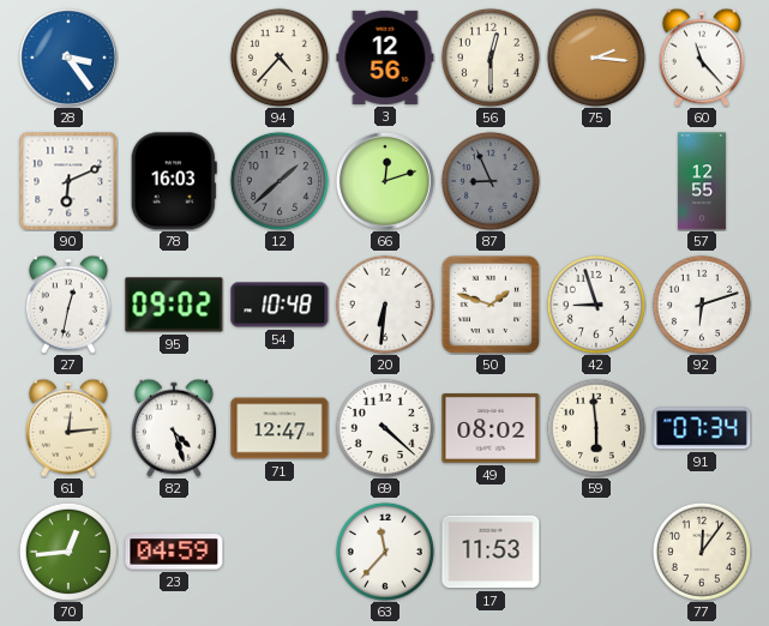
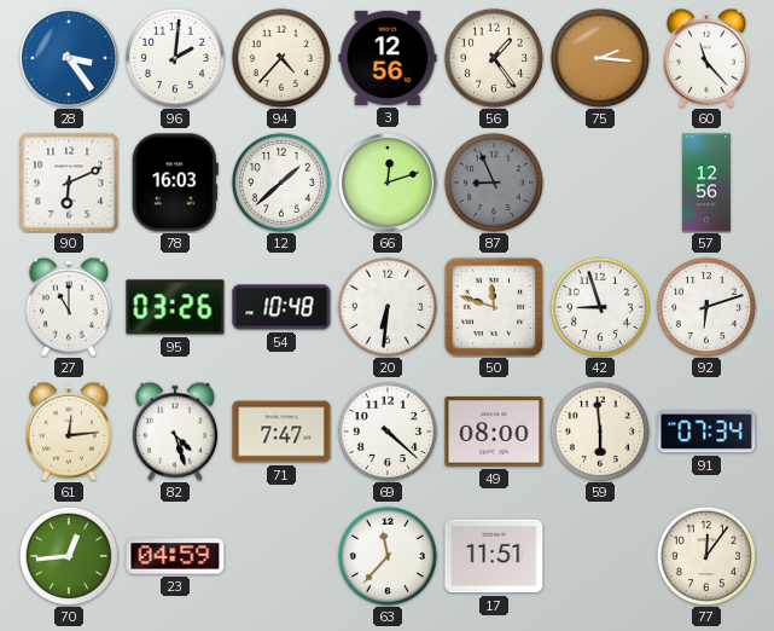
96: none -> 2:01 (175, 58)
56: 12:30 -> 1:24 (494, 58)
12 dial: grey -> white (281, 183)
57: 12:55 -> 12:56 (706, 183)
27: 12:32 -> 11:00 (69, 307)
95: 09:02 -> 03:26 (175, 307)
50: 1:48 -> 11:48 (494, 307)
71: 12:47 -> 7:47 (281, 432)
49: 08:02 -> 08:00 (494, 432)
17: 11:53 -> 11:51 (494, 556)
